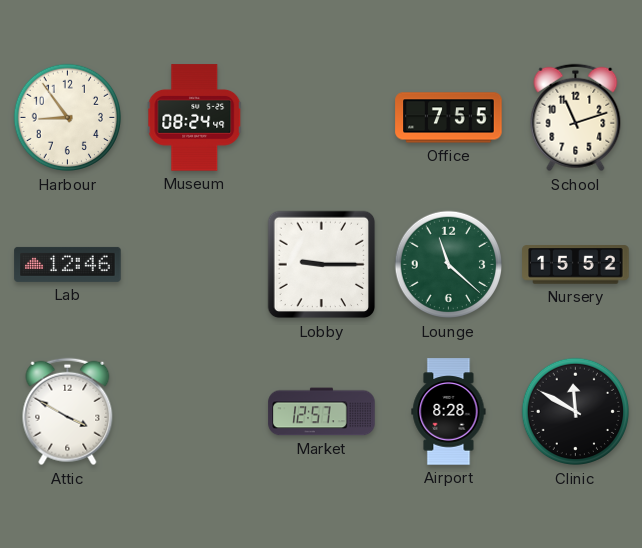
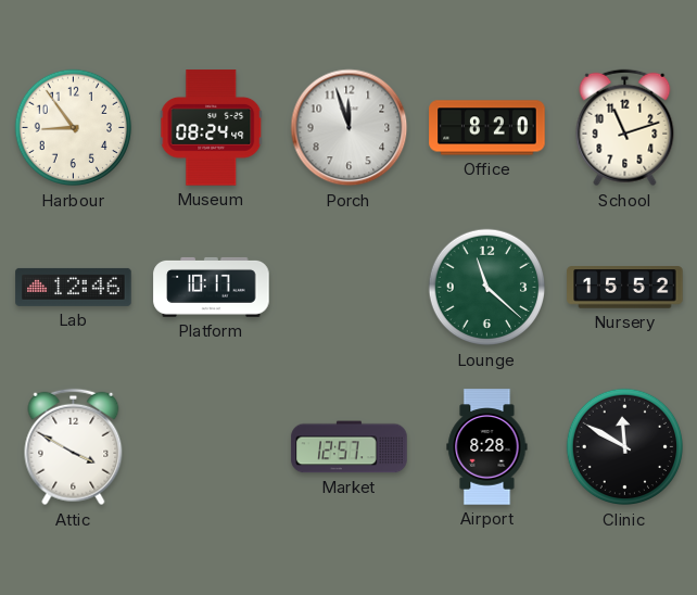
Porch: none -> 11:57 (350, 128)
Office: 7:55 -> 8:20 (487, 128)
Platform: none -> 10:17 (212, 287)
Lobby: 9:15 -> none (322, 265)
